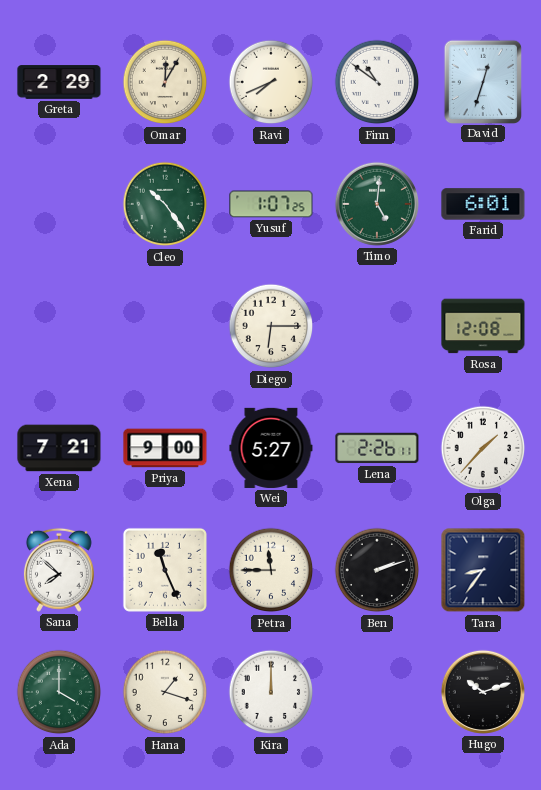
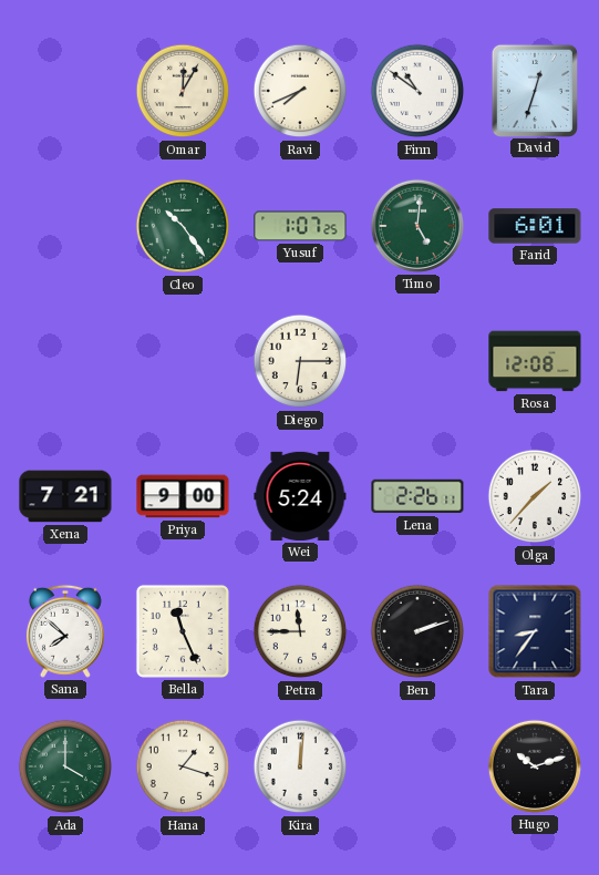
Greta: 2:29 -> none (59, 82)
Wei: 5:27 -> 5:24 (300, 496)
Kira: 12:00 -> 12:01 (300, 766)
